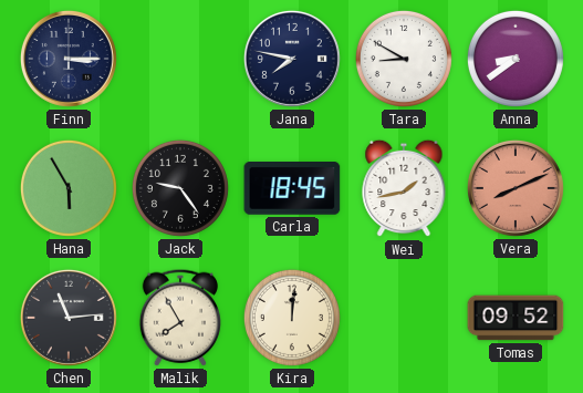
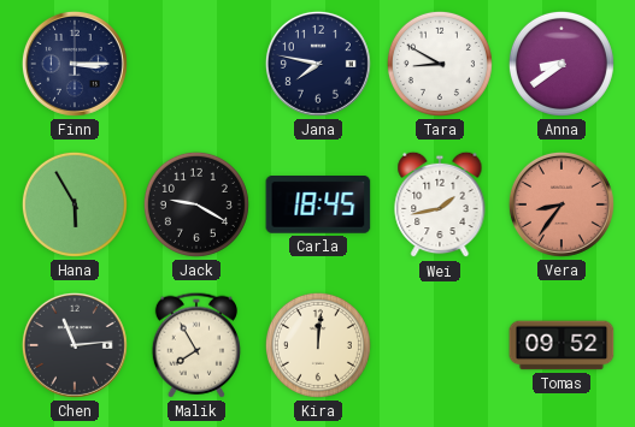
Jack: 9:24 -> 9:20 (196, 204)
Vera: 8:11 -> 8:36 (561, 204)
